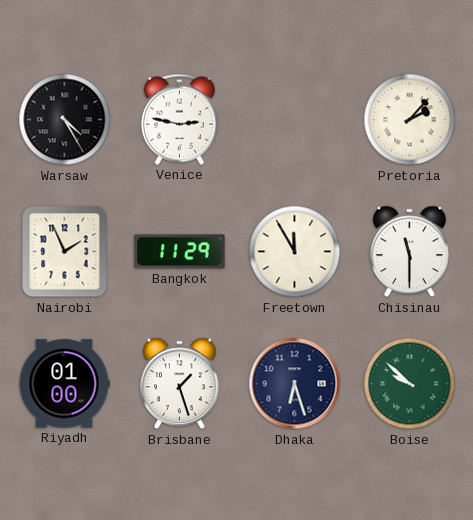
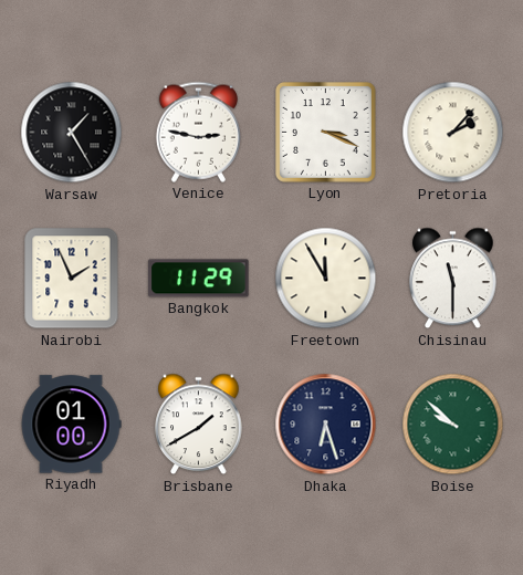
Warsaw: 4:25 -> 1:25 (72, 133)
Lyon: none -> 3:19 (326, 133)
Brisbane: 1:27 -> 1:40 (199, 425)
